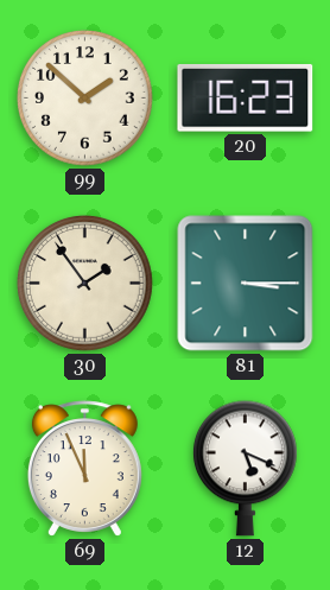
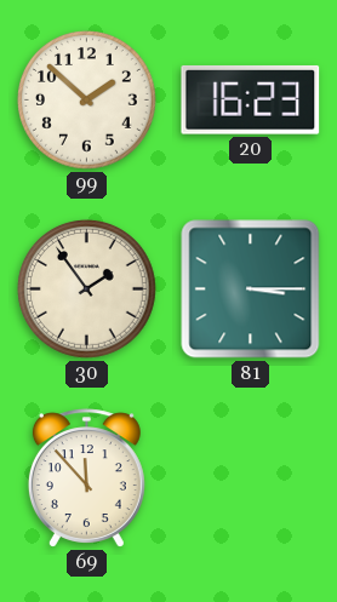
69: 11:56 -> 11:53 (86, 478)
12: 5:19 -> none (245, 469)
